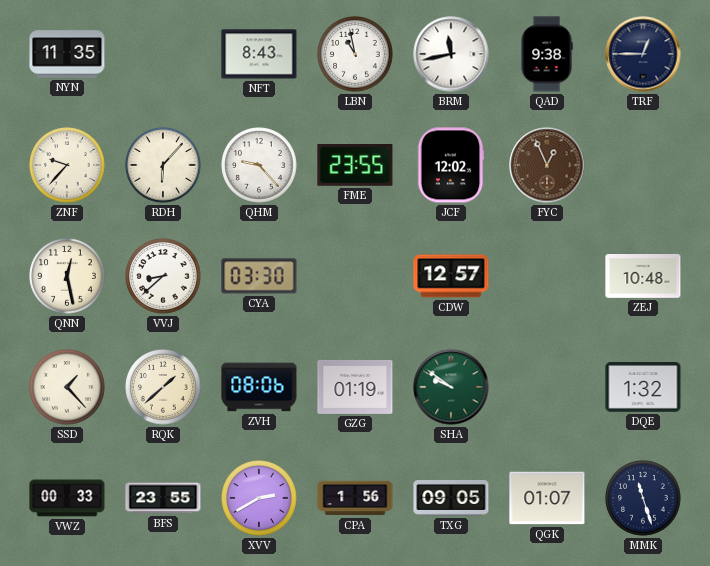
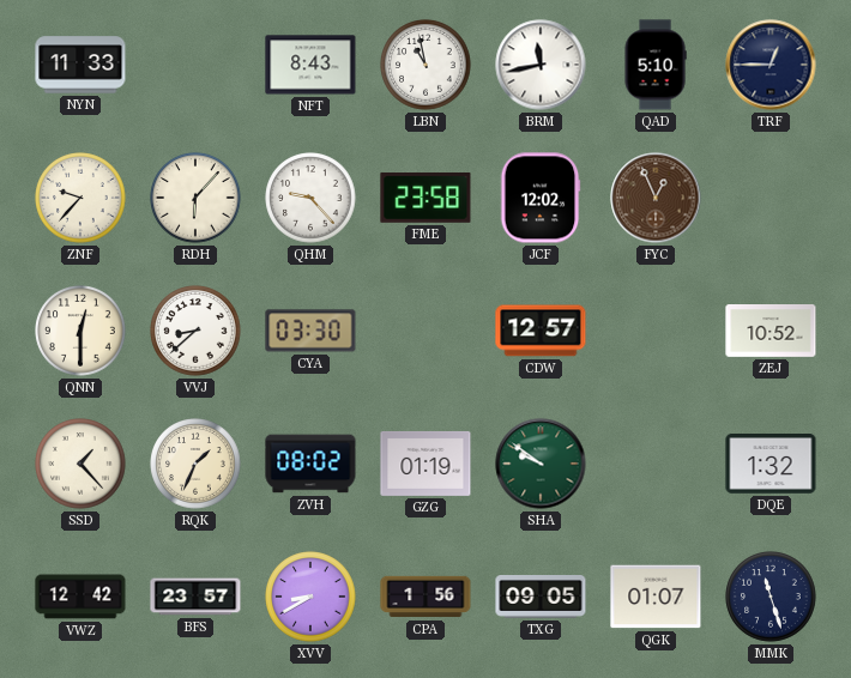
NYN: 11:35 -> 11:33 (80, 65)
QAD: 9:38 -> 5:10 (656, 65)
FME: 23:55 -> 23:58 (425, 199)
QNN: 12:28 -> 12:30 (80, 331)
ZEJ: 10:48 -> 10:52 (771, 332)
RQK: 1:38 -> 1:34 (195, 464)
ZVH: 08:06 -> 08:02 (310, 464)
VWZ: 00:33 -> 12:42 (80, 597)
BFS: 23:55 -> 23:57 (195, 597)
XVV: 2:40 -> 8:40 (310, 597)
